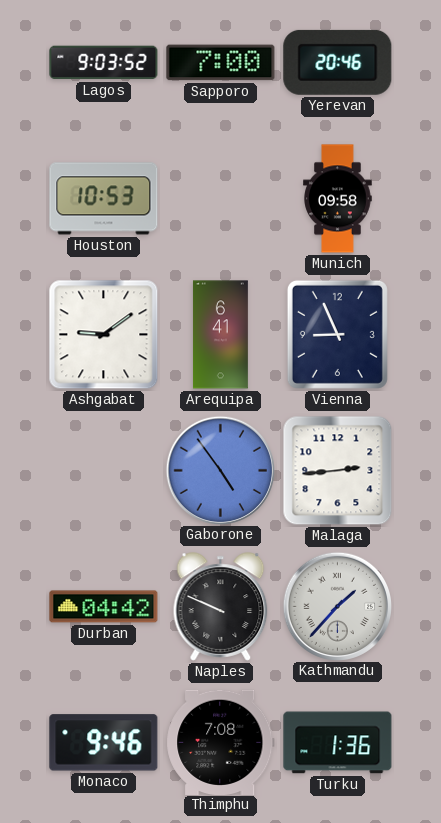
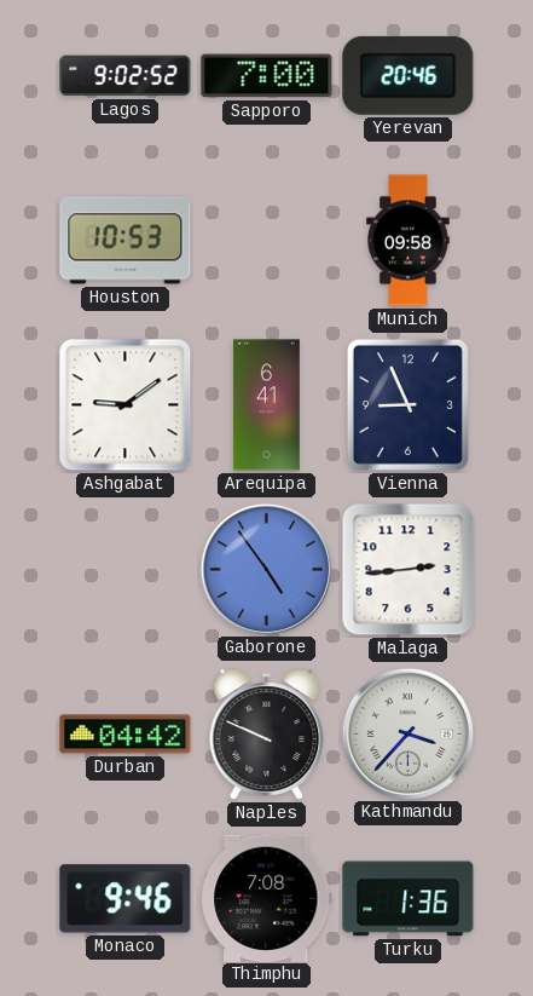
Lagos: 9:03 -> 9:02 (126, 76)
Kathmandu: 1:37 -> 3:37 (407, 733)
